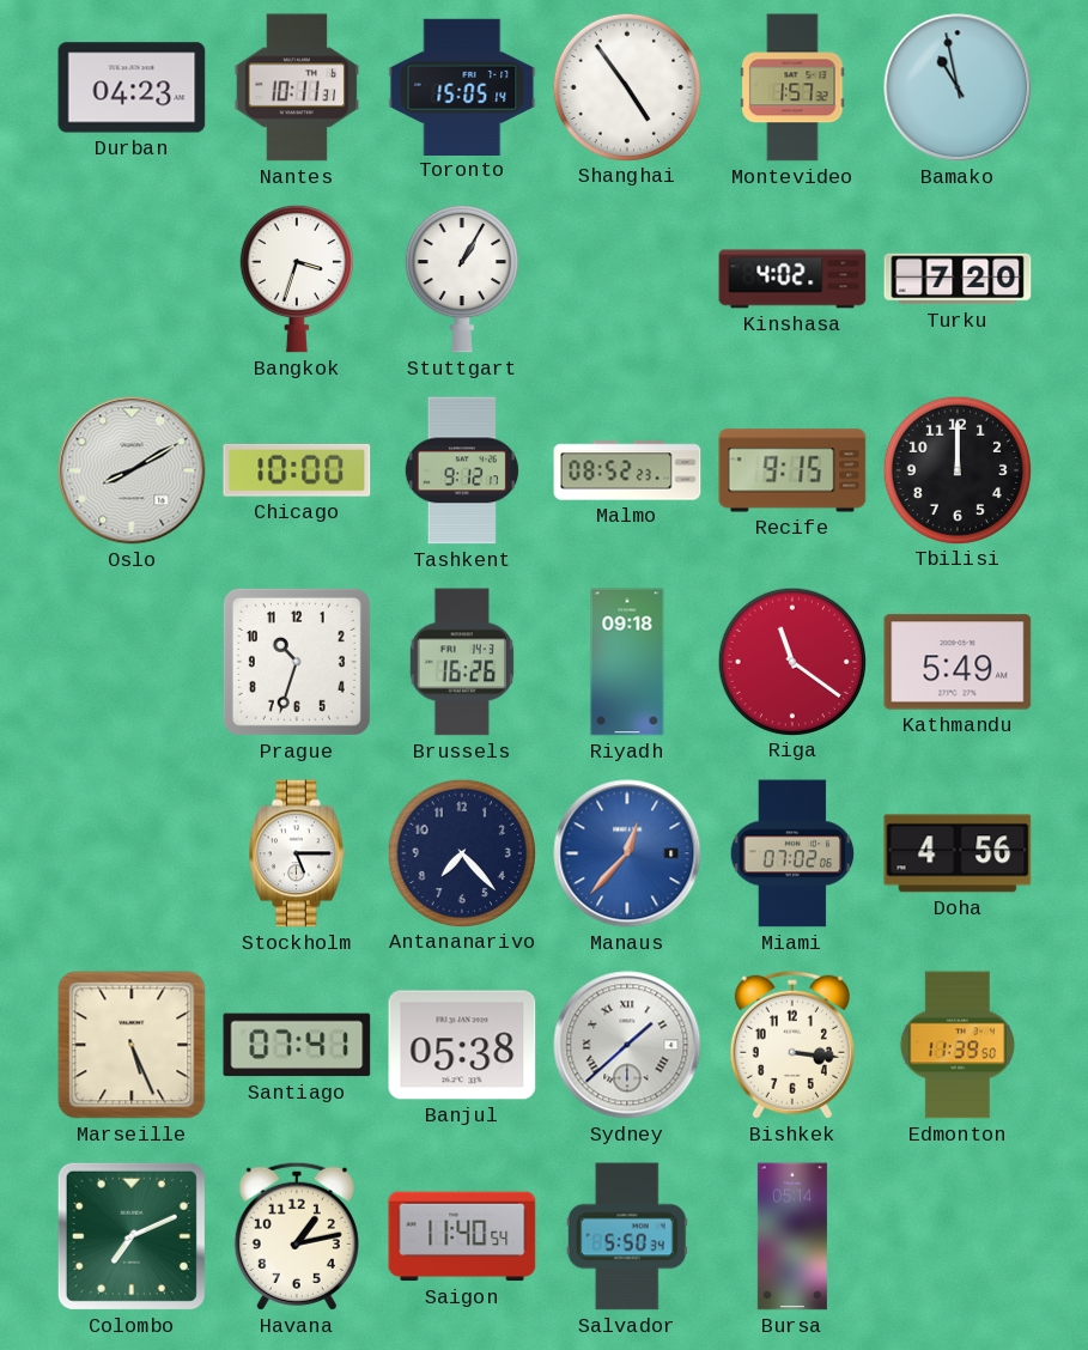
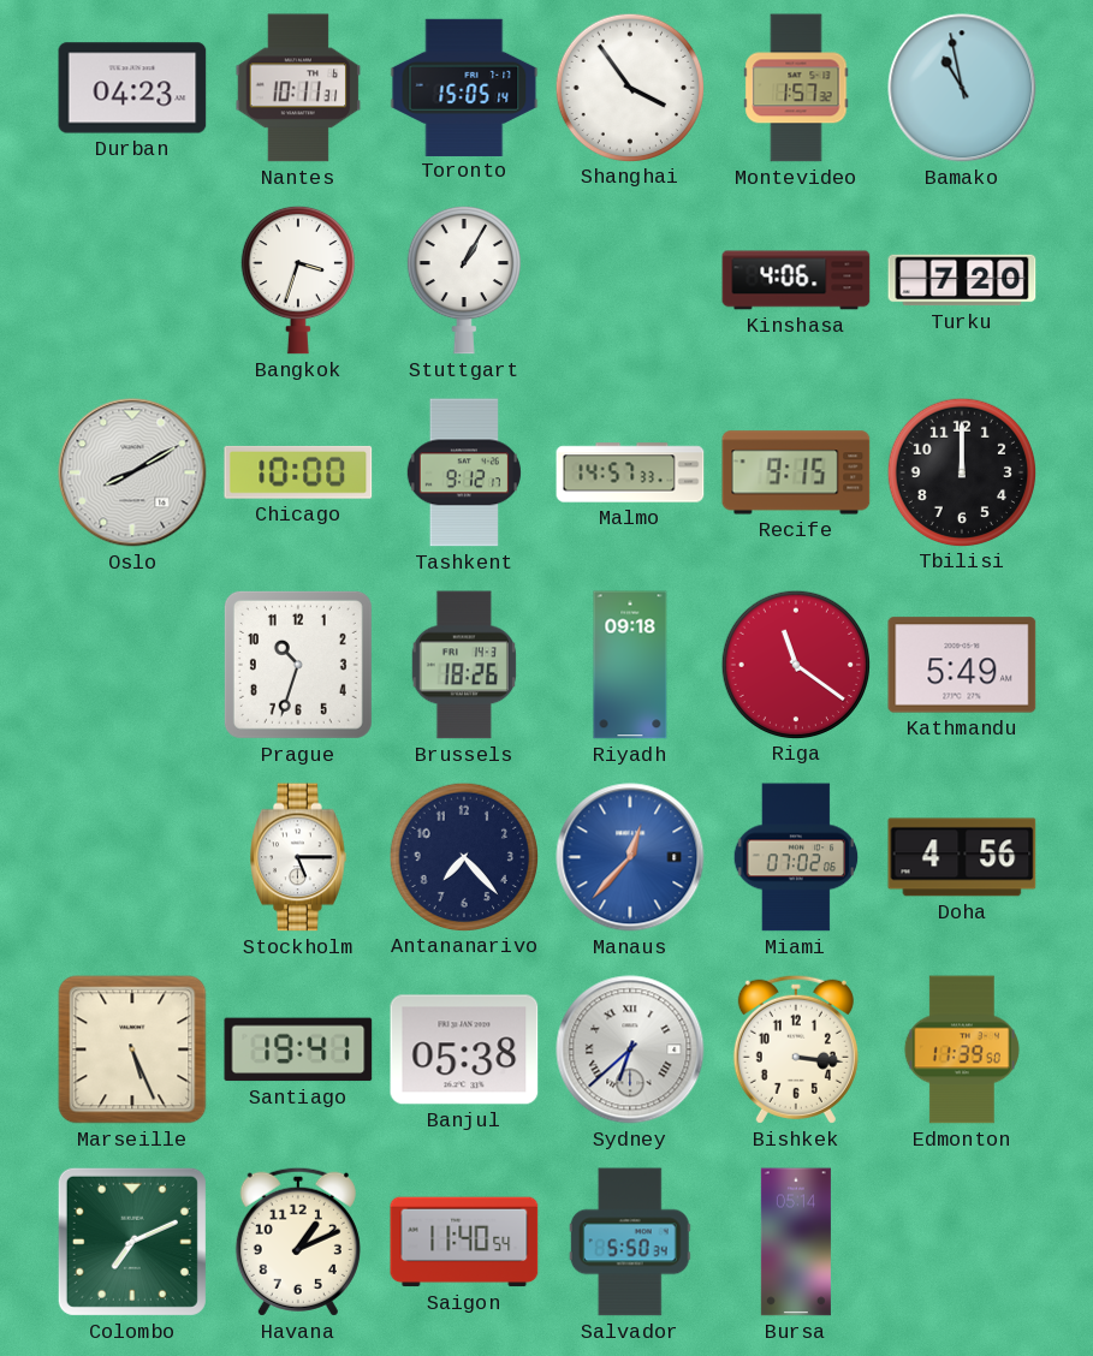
Shanghai: 4:54 -> 3:54 (629, 87)
Kinshasa: 4:02 -> 4:06 (796, 280)
Malmo: 08:52 -> 14:57 (630, 472)
Brussels: 16:26 -> 18:26 (464, 665)
Santiago: 07:41 -> 19:41 (298, 1049)
Sydney: 1:38 -> 6:38 (630, 1049)
Havana: 1:13 -> 1:11 (298, 1242)
